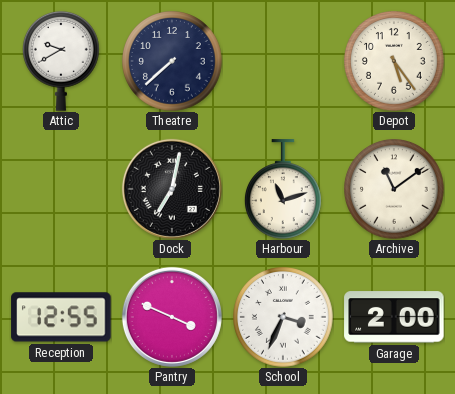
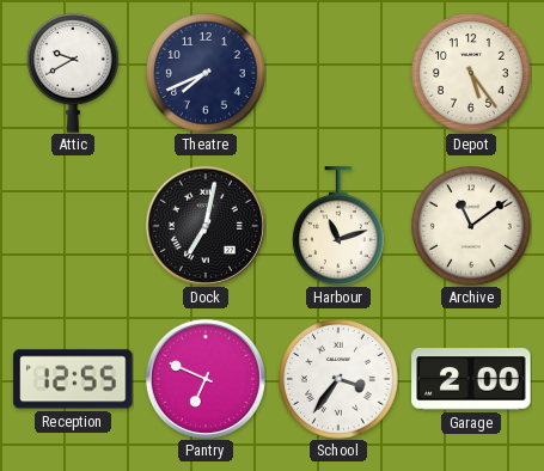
Theatre: 7:38 -> 7:41 (207, 74)
Pantry: 3:49 -> 6:49 (206, 379)
School: 3:34 -> 3:36 (340, 380)
